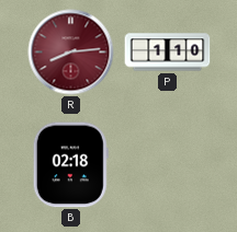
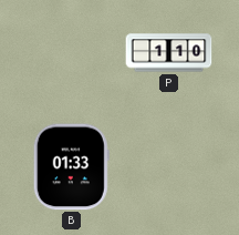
R: 8:14 -> none (71, 53)
B: 02:18 -> 01:33 (71, 167)
